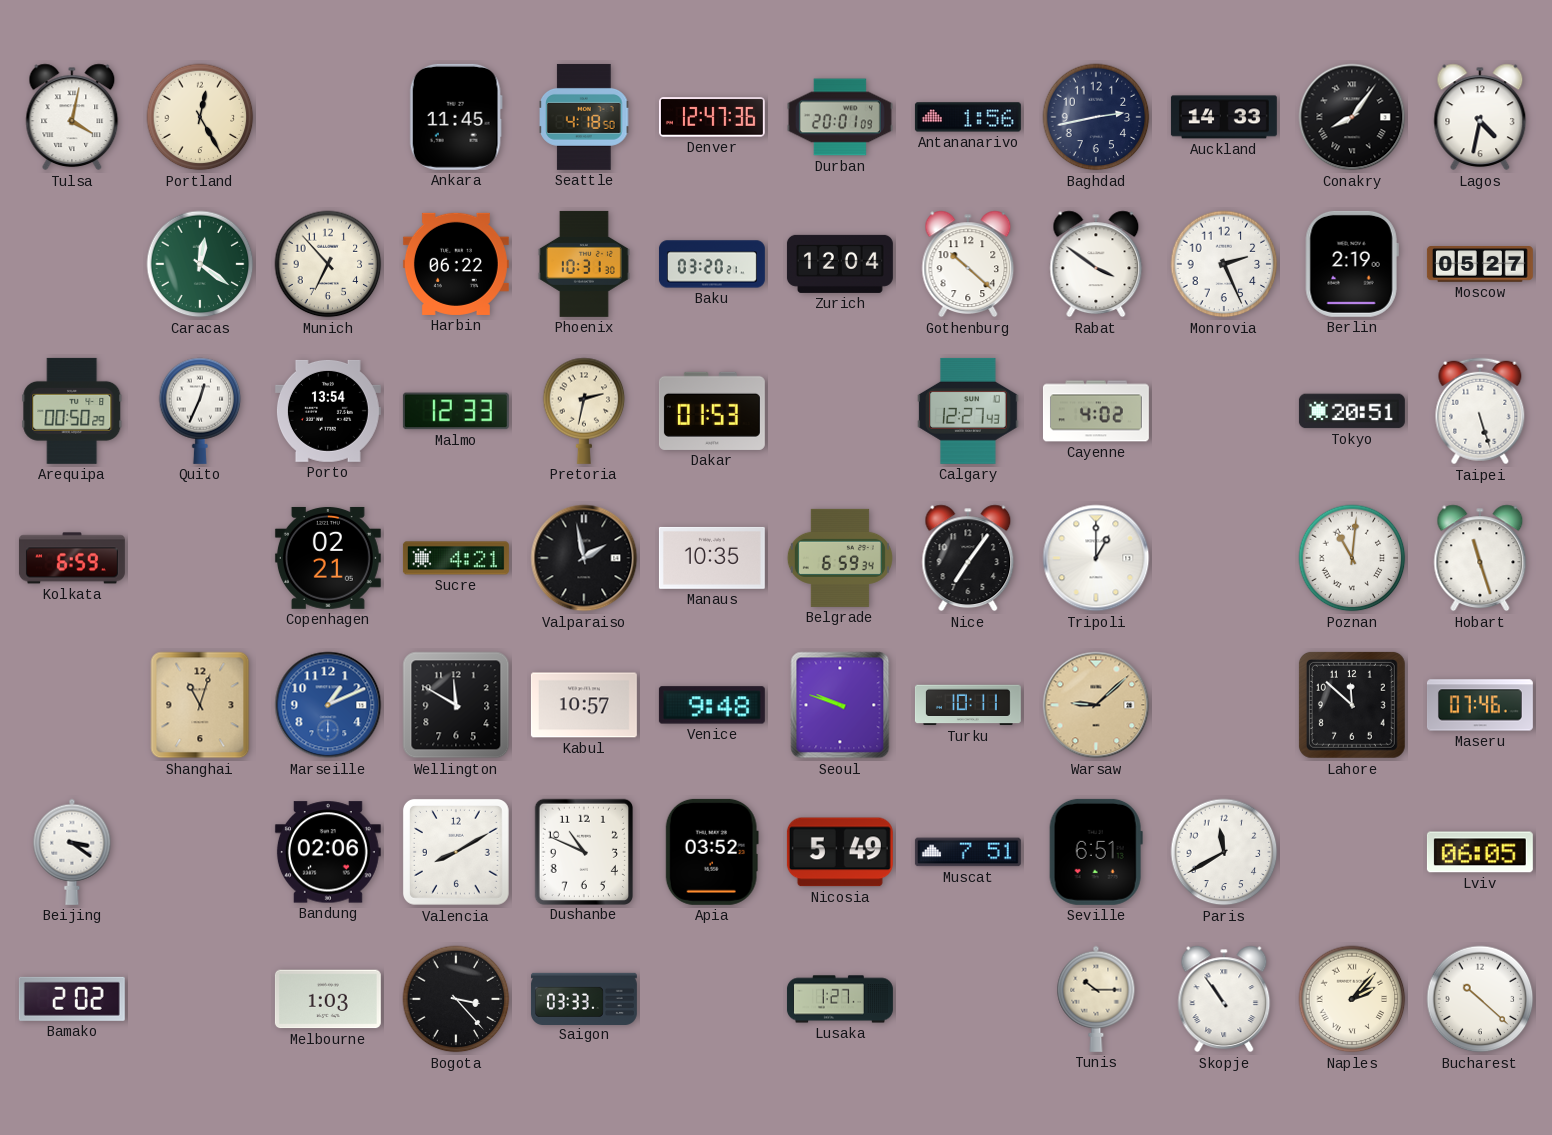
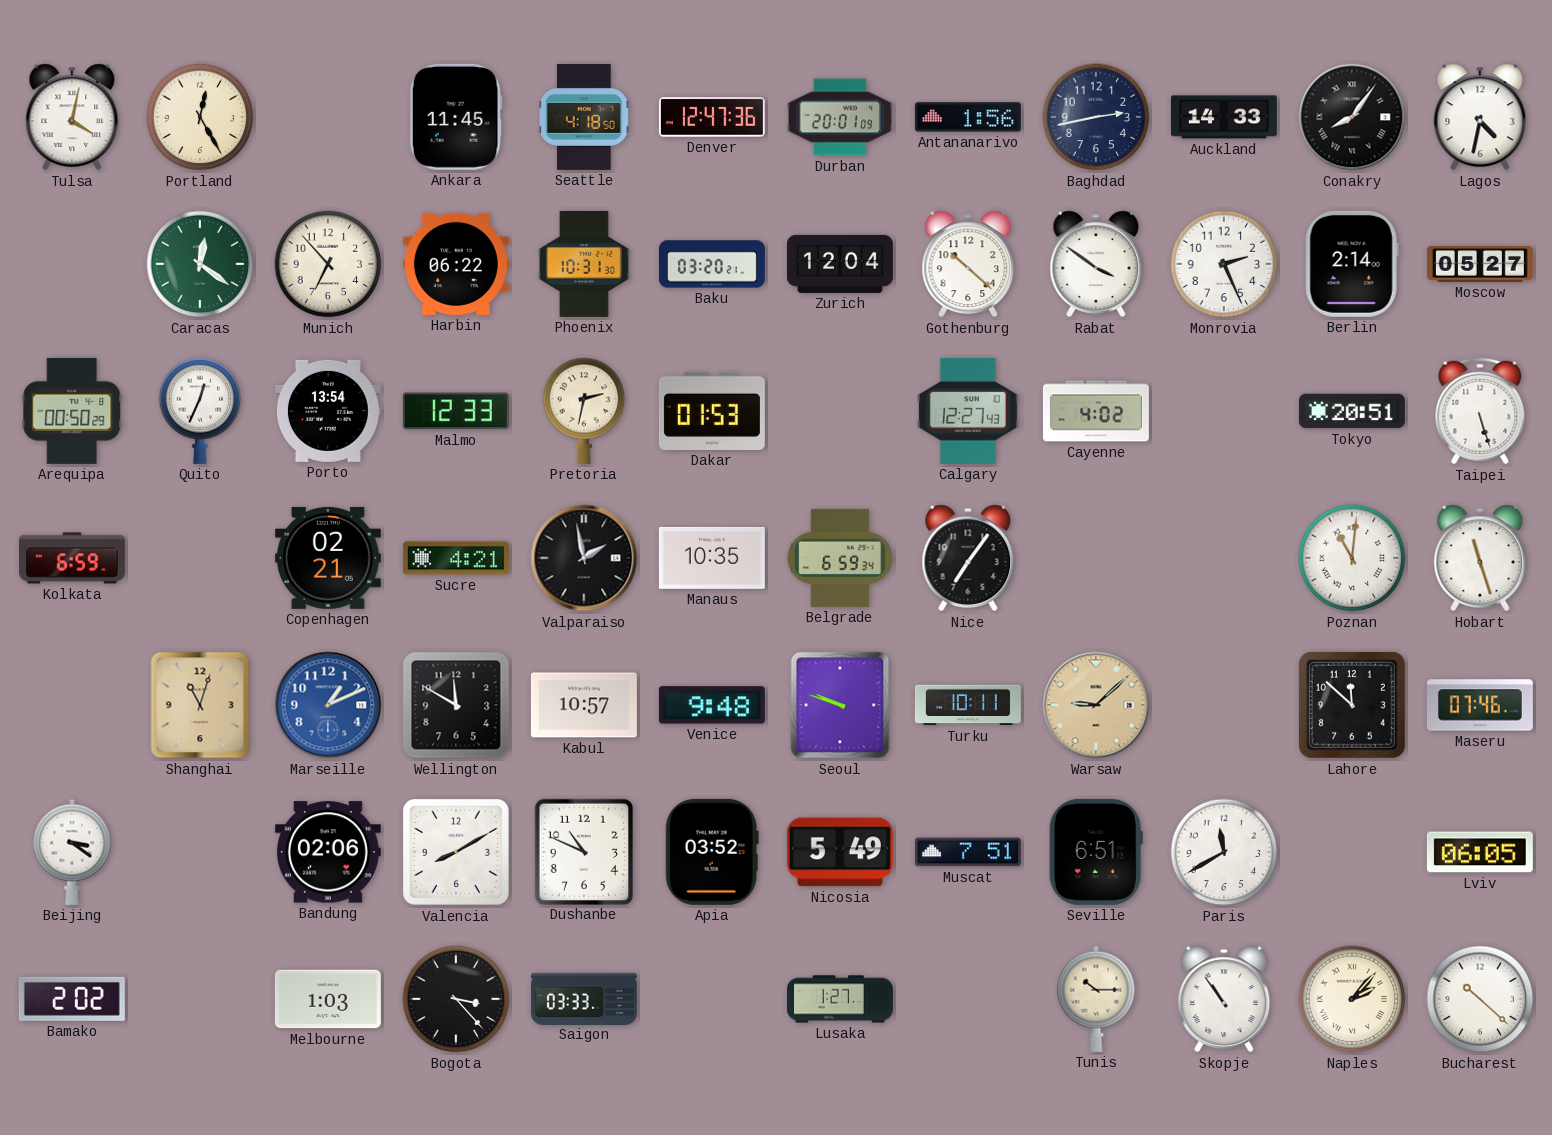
Berlin: 2:19 -> 2:14 (1352, 264)
Tripoli: 1:00 -> none (1096, 558)
